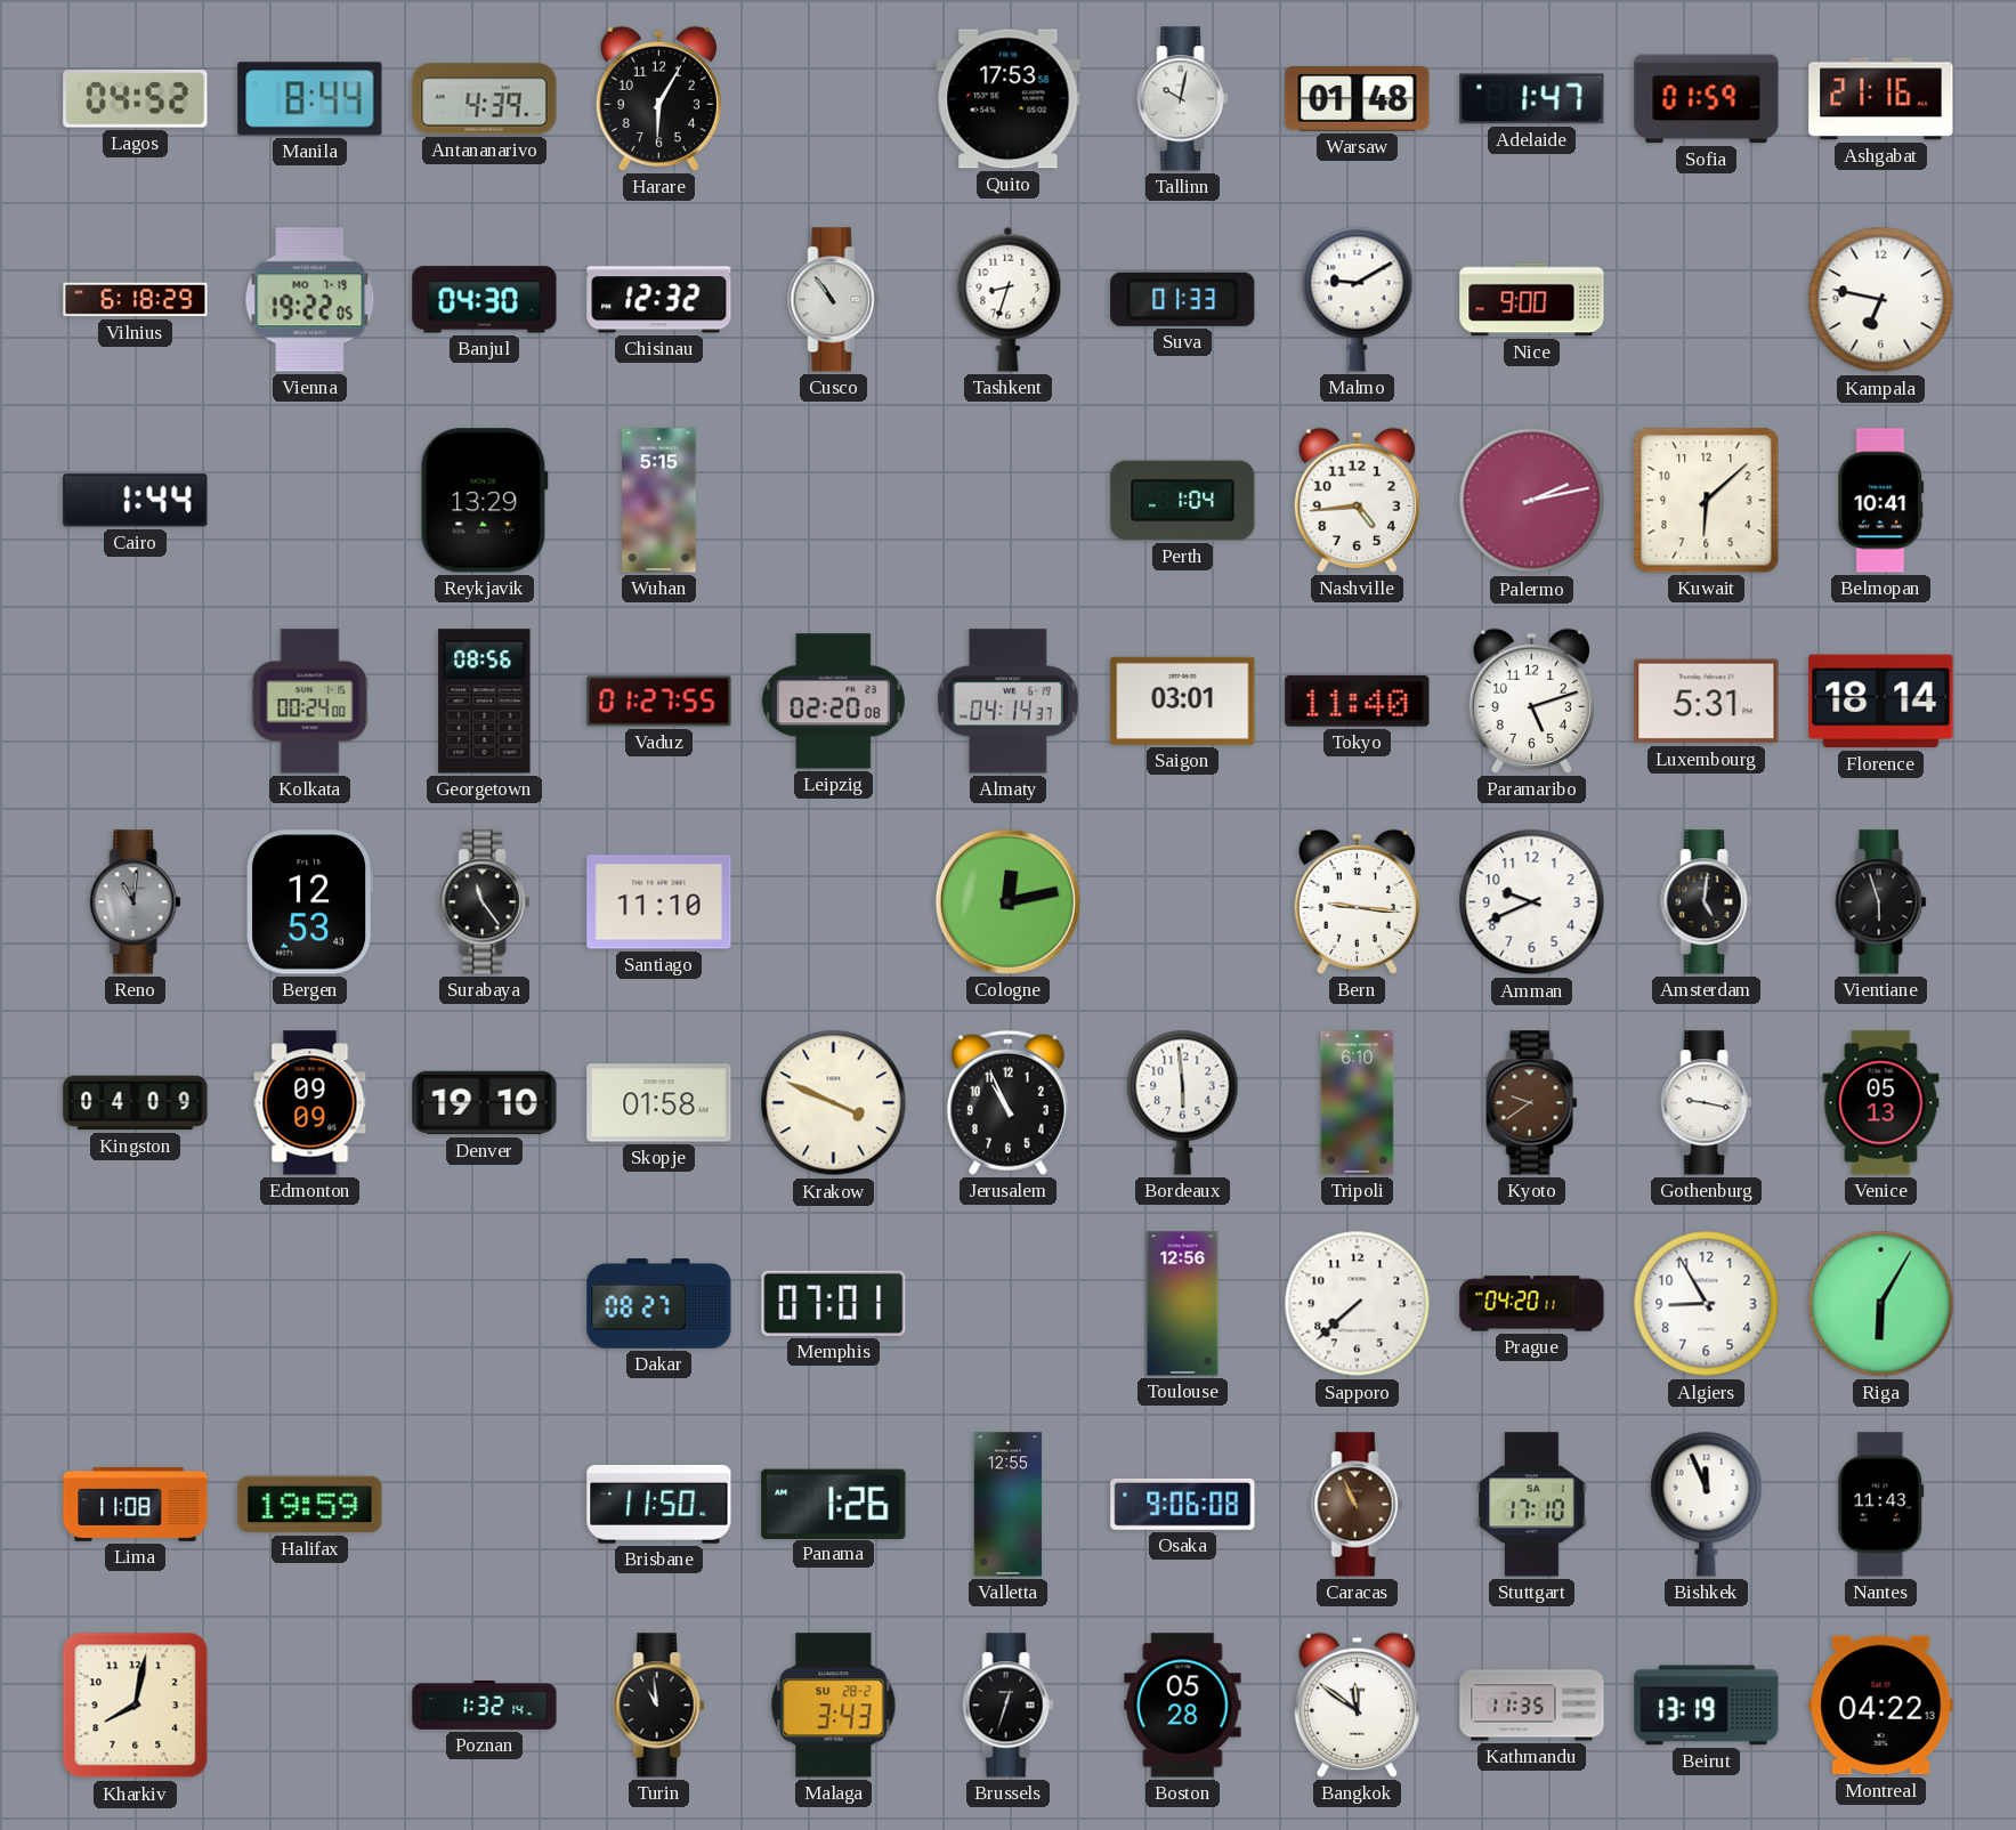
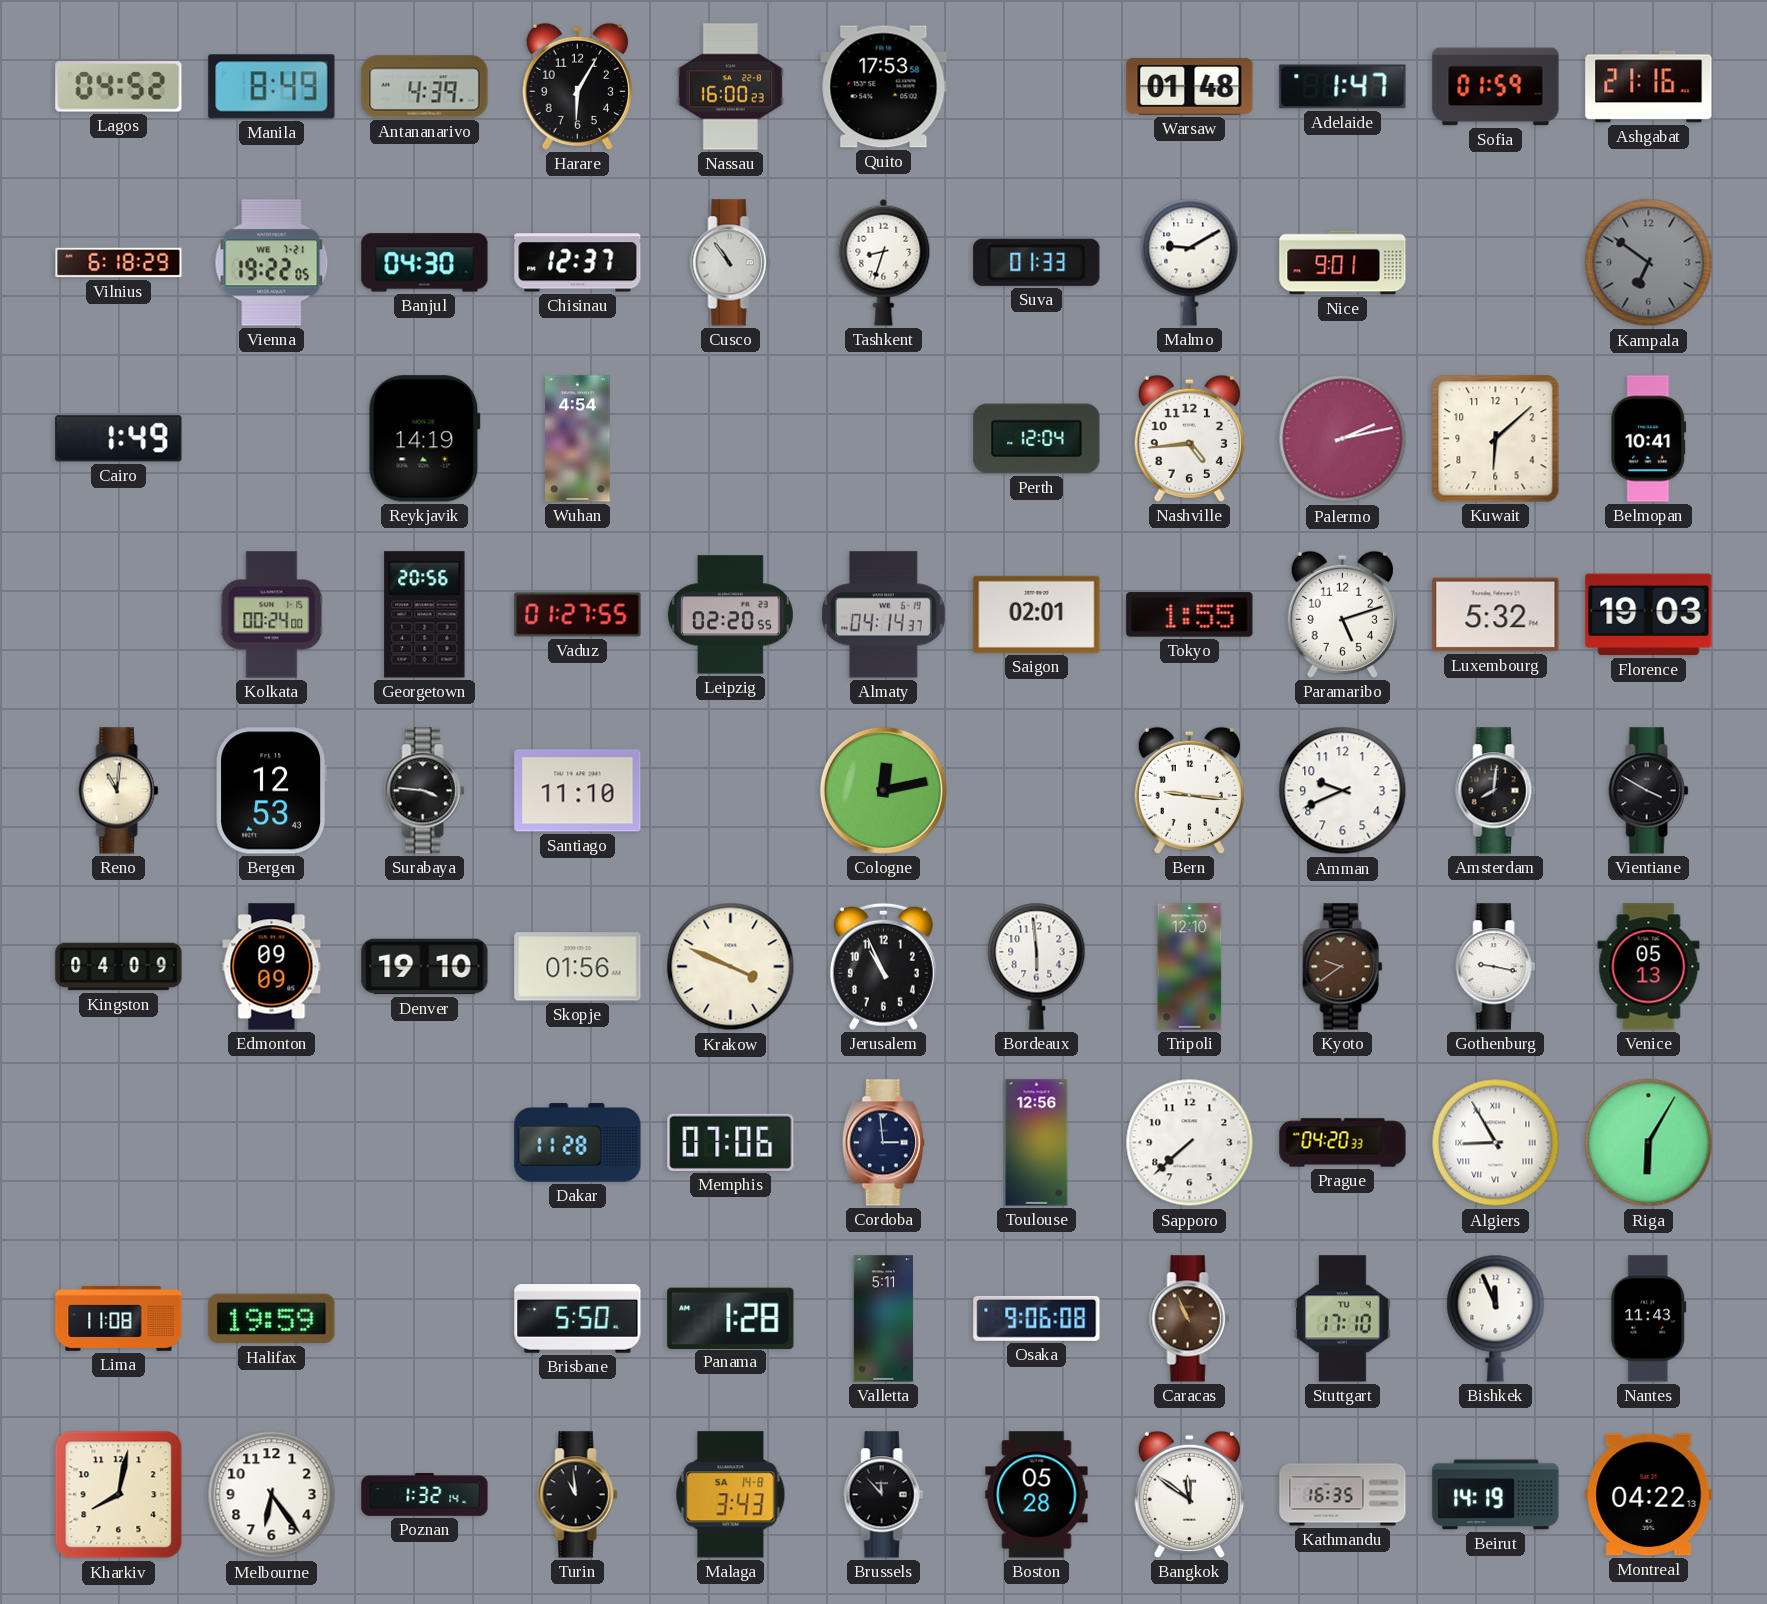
Manila: 8:44 -> 8:49 (272, 87)
Nassau: none -> 16:00 (730, 87)
Tallinn: 10:02 -> none (1183, 99)
Vienna date: MO 7-19 -> WE 7-21 (272, 263)
Chisinau: 12:32 -> 12:37 (578, 263)
Nice: 9:00 -> 9:01 (1343, 263)
Kampala: 6:47 -> 6:51 (1649, 263)
Kampala dial: white -> grey (1649, 263)
Cairo: 1:44 -> 1:49 (119, 439)
Reykjavik: 13:29 -> 14:19 (424, 439)
Wuhan: 5:15 -> 4:54 (578, 439)
Perth: 1:04 -> 12:04 (1037, 439)
Georgetown: 08:56 -> 20:56 (425, 615)
Leipzig: 02:20:08 -> 02:20:55 (730, 615)
Saigon: 03:01 -> 02:01 (1037, 614)
Tokyo: 11:40 -> 1:55 (1190, 615)
Luxembourg: 5:31 -> 5:32 (1496, 615)
Florence: 18:14 -> 19:03 (1649, 615)
Reno dial: grey -> cream (119, 791)
Surabaya: 11:24 -> 3:46 (425, 791)
Amsterdam: 5:01 -> 8:01 (1496, 791)
Vientiane: 5:57 -> 3:50 (1649, 791)
Skopje: 01:58 -> 01:56 (578, 967)
Tripoli: 6:10 -> 12:10 (1190, 967)
Dakar: 08:27 -> 11:28 (578, 1143)
Memphis: 07:01 -> 07:06 (731, 1142)
Cordoba: none -> 2:59 (883, 1143)
Prague: 04:20:11 -> 04:20:33 (1343, 1143)
Algiers numerals: Arabic -> Roman (1496, 1143)
Brisbane: 11:50 -> 5:50 (578, 1319)
Panama: 1:26 -> 1:28 (731, 1318)
Valletta: 12:55 -> 5:11 (884, 1319)
Stuttgart date: SA 1 -> TU 4 (1343, 1319)
Melbourne: none -> 6:24 (272, 1495)
Malaga date: SU 28-2 -> SA 14-8 (731, 1495)
Brussels: 12:33 -> 11:53 (884, 1495)
Kathmandu: 11:35 -> 16:35 (1343, 1495)
Beirut: 13:19 -> 14:19 (1496, 1495)
